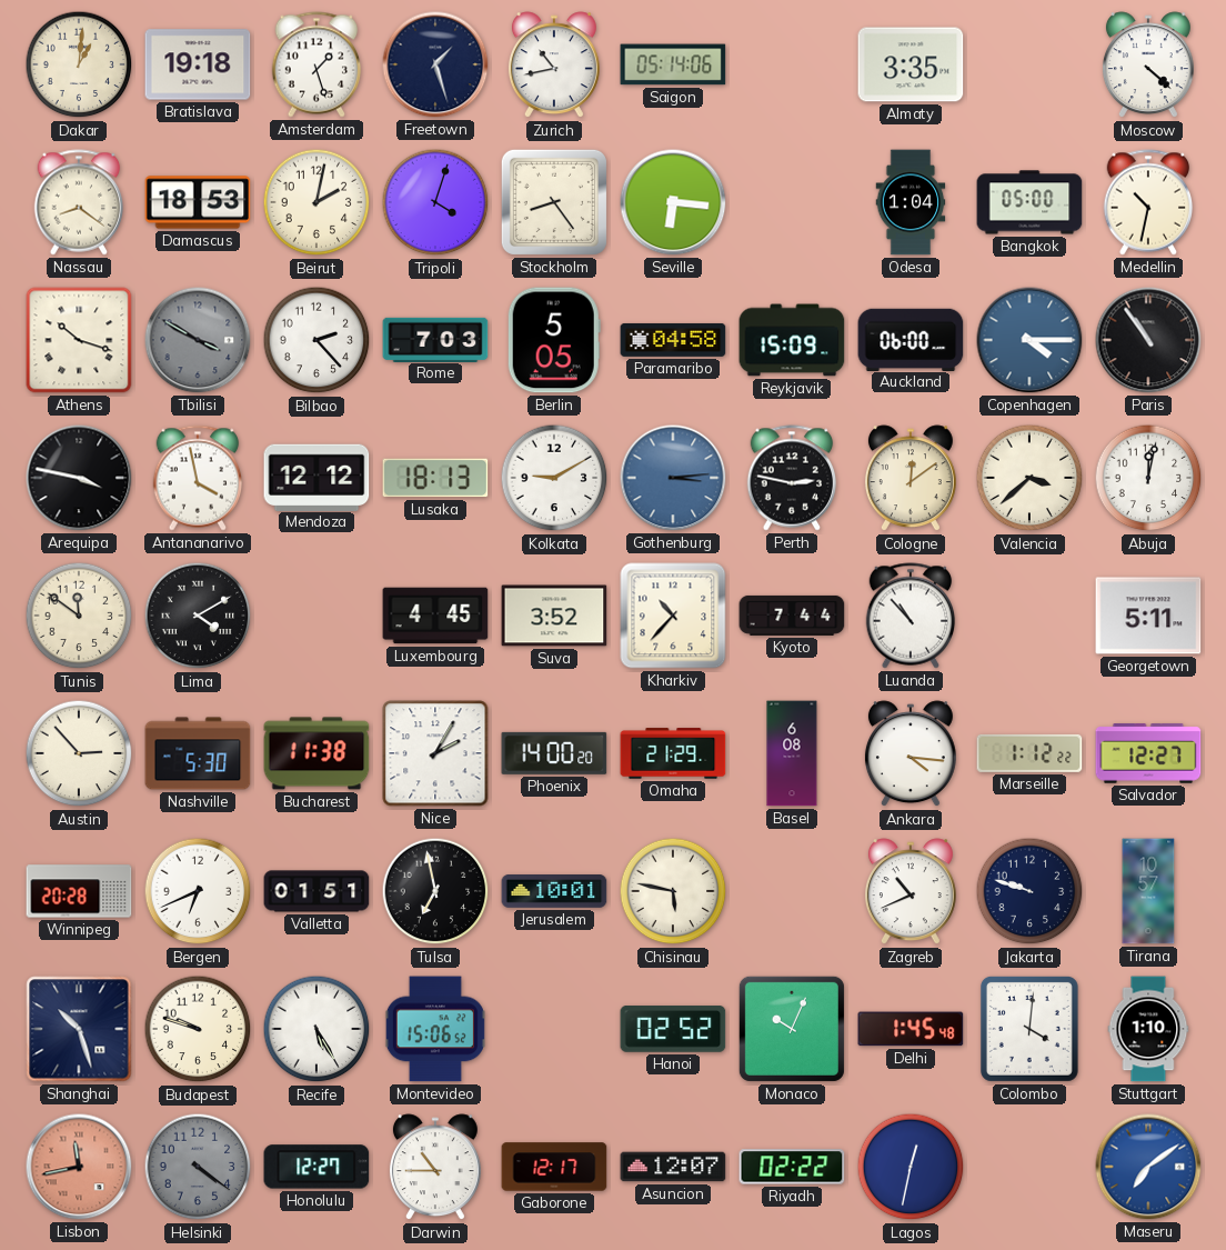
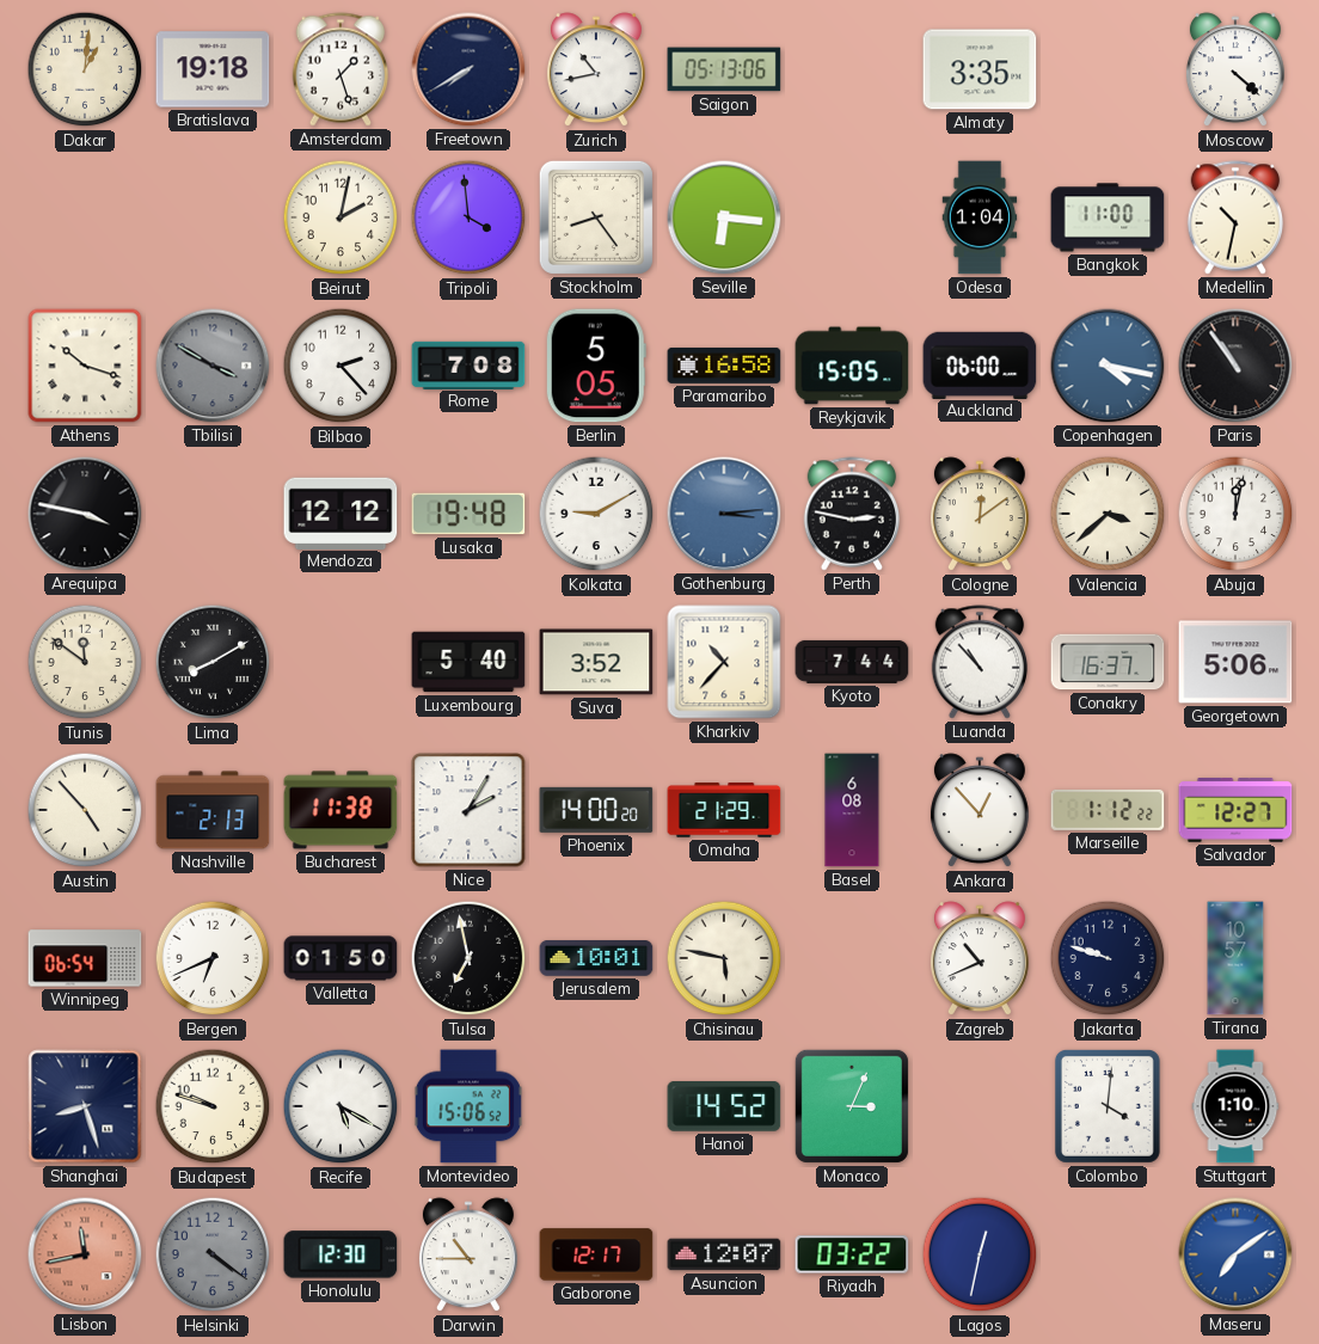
Freetown: 1:27 -> 7:40 (468, 69)
Saigon: 05:14 -> 05:13 (724, 69)
Nassau: 8:21 -> none (79, 202)
Damascus: 18:53 -> none (198, 202)
Tripoli: 4:03 -> 3:59 (468, 217)
Bangkok: 05:00 -> 11:00 (1108, 217)
Rome: 7:03 -> 7:08 (468, 364)
Paramaribo: 04:58 -> 16:58 (724, 366)
Reykjavik: 15:09 -> 15:05 (852, 366)
Copenhagen: 4:15 -> 4:17 (1108, 366)
Antananarivo: 3:58 -> none (198, 478)
Lusaka: 18:13 -> 19:48 (468, 514)
Lima: 4:10 -> 8:10 (213, 662)
Luxembourg: 4:45 -> 5:40 (468, 662)
Conakry: none -> 16:37 (1108, 662)
Georgetown: 5:11 -> 5:06 (1235, 662)
Austin: 2:53 -> 4:53 (85, 810)
Nashville: 5:30 -> 2:13 (213, 810)
Ankara: 4:16 -> 12:53 (980, 811)
Winnipeg: 20:28 -> 06:54 (85, 958)
Valletta: 01:51 -> 01:50 (341, 958)
Shanghai: 10:27 -> 8:27 (85, 1106)
Recife: 5:25 -> 5:20 (341, 1106)
Hanoi: 02:52 -> 14:52 (724, 1107)
Monaco: 10:04 -> 3:04 (852, 1106)
Delhi: 1:45 -> none (911, 1029)
Honolulu: 12:27 -> 12:30 (341, 1254)
Riyadh: 02:22 -> 03:22 (852, 1254)
